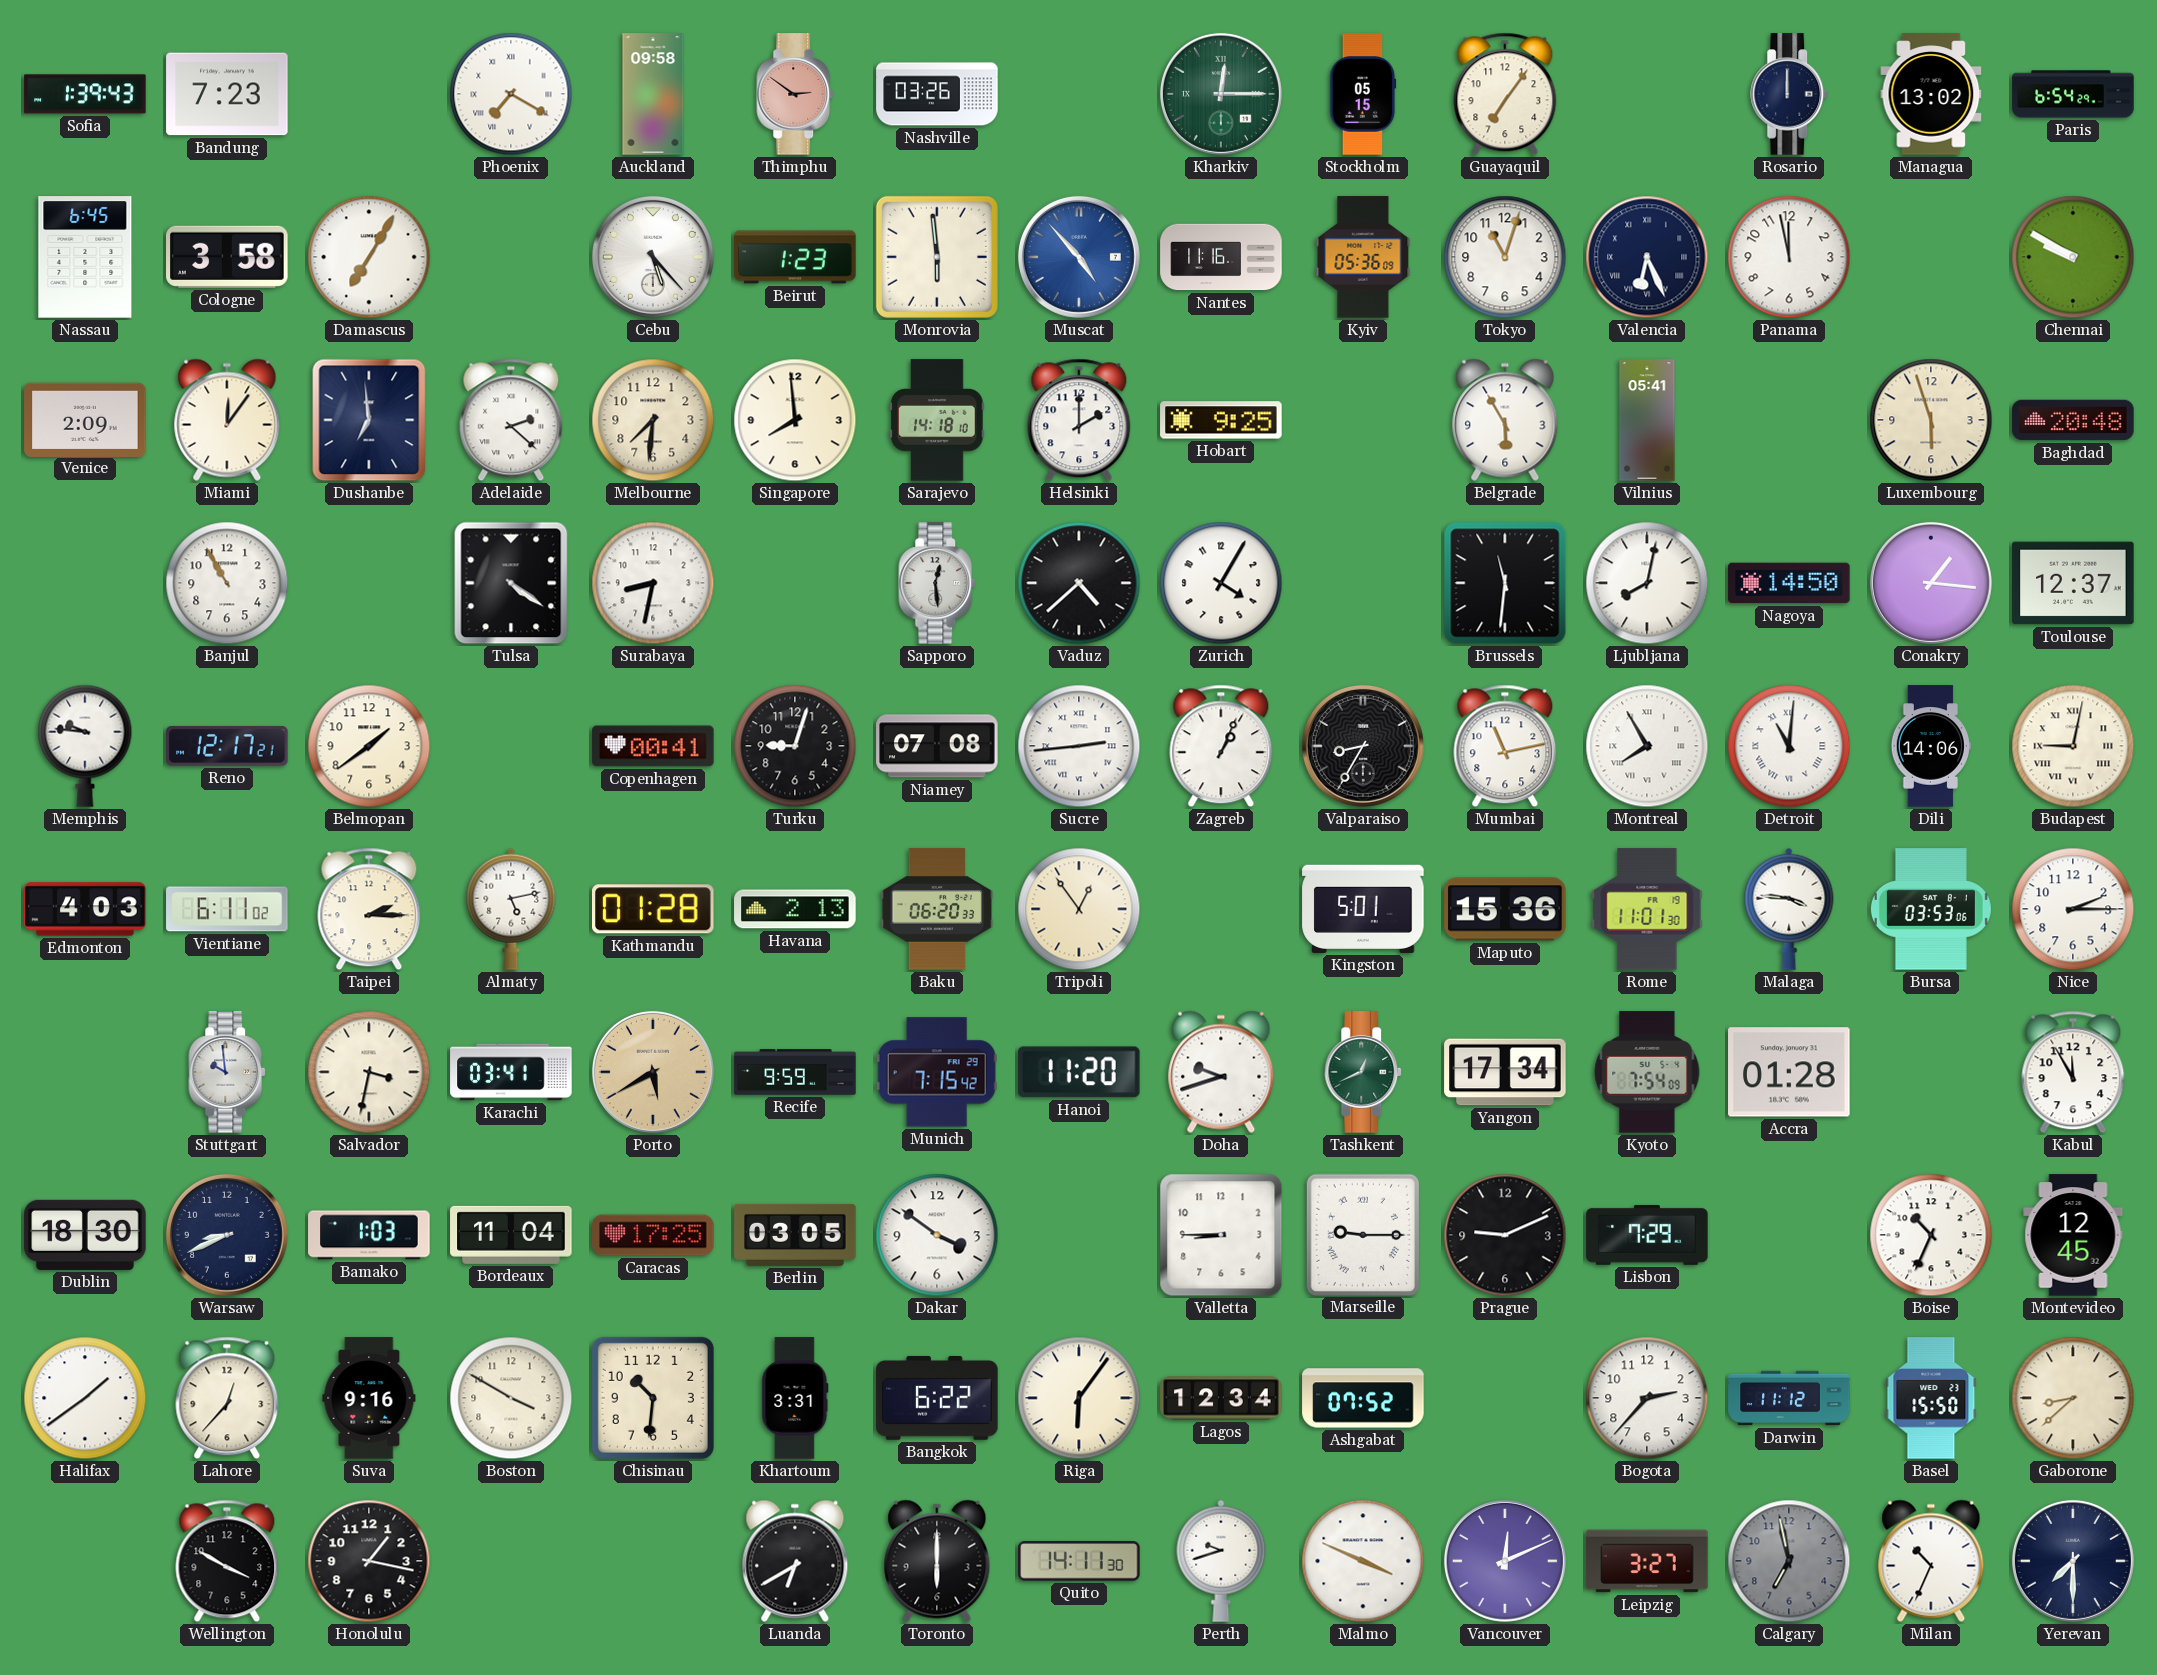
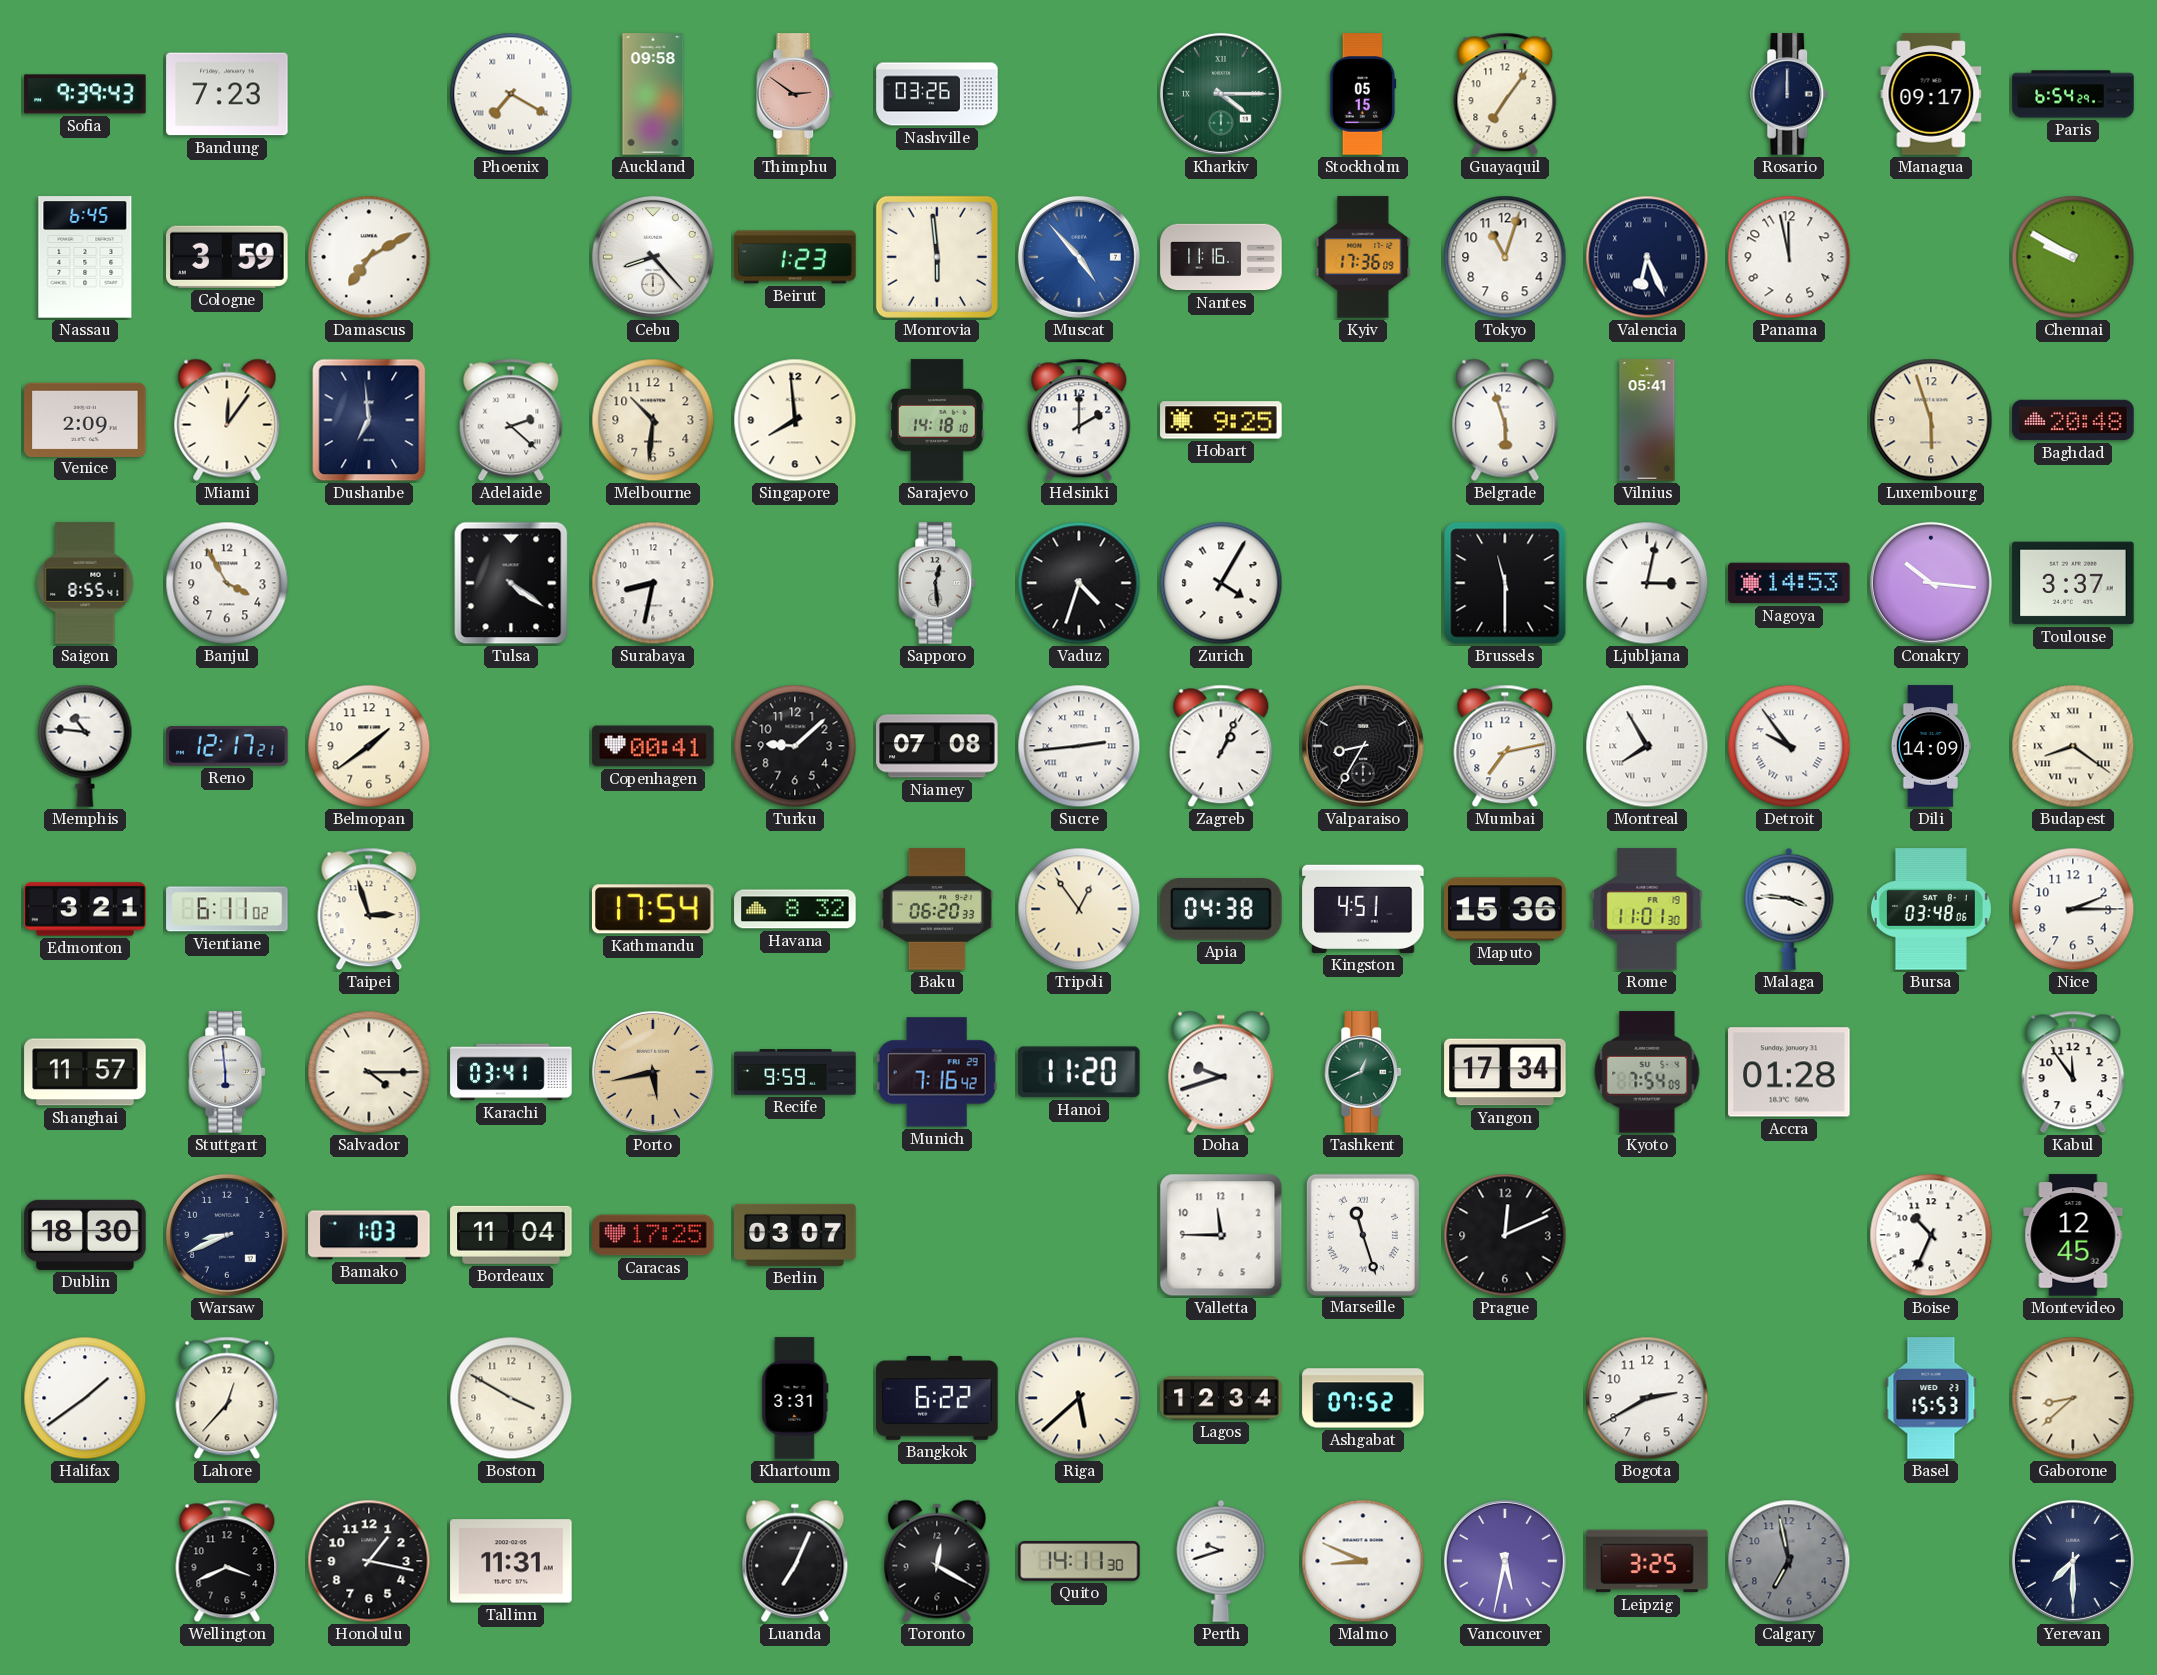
Sofia: 1:39 -> 9:39 (85, 94)
Kharkiv: 12:15 -> 4:15 (1221, 94)
Managua: 13:02 -> 09:17 (1931, 94)
Cologne: 3:58 -> 3:59 (227, 257)
Damascus: 7:05 -> 7:10 (369, 257)
Cebu: 5:23 -> 8:23 (653, 257)
Kyiv: 05:36 -> 17:36 (1363, 257)
Melbourne: 7:31 -> 10:31 (653, 420)
Belgrade: 5:55 -> 5:57 (1505, 420)
Saigon: none -> 8:55 (85, 583)
Banjul: 10:55 -> 3:55 (227, 583)
Vaduz: 4:38 -> 4:33 (1079, 583)
Brussels: 11:31 -> 11:30 (1505, 583)
Ljubljana: 8:02 -> 3:02 (1647, 583)
Nagoya: 14:50 -> 14:53 (1789, 583)
Conakry: 1:16 -> 10:16 (1931, 583)
Toulouse: 12:37 -> 3:37 (2073, 583)
Memphis: 9:46 -> 10:46 (85, 746)
Turku: 9:03 -> 9:08 (795, 746)
Mumbai: 11:13 -> 7:13 (1505, 746)
Detroit: 11:01 -> 9:54 (1789, 746)
Dili: 14:06 -> 14:09 (1931, 746)
Budapest: 9:02 -> 8:21 (2073, 746)
Edmonton: 4:03 -> 3:21 (85, 909)
Taipei: 2:15 -> 2:57 (369, 909)
Almaty: 5:13 -> none (511, 909)
Kathmandu: 01:28 -> 17:54 (654, 909)
Havana: 2:13 -> 8:32 (795, 909)
Apia: none -> 04:38 (1221, 909)
Kingston: 5:01 -> 4:51 (1363, 909)
Bursa: 03:53 -> 03:48 (1931, 909)
Shanghai: none -> 11:57 (85, 1072)
Stuttgart: 9:59 -> 5:59 (228, 1072)
Salvador: 3:32 -> 4:15 (369, 1072)
Porto: 5:40 -> 5:43 (653, 1072)
Munich: 7:15 -> 7:16 (937, 1072)
Kabul: 11:55 -> 11:54 (2073, 1072)
Berlin: 03:05 -> 03:07 (795, 1235)
Dakar: 3:51 -> none (937, 1235)
Valletta: 8:45 -> 11:45 (1221, 1235)
Marseille: 9:15 -> 11:27 (1362, 1234)
Prague: 9:11 -> 12:11 (1505, 1235)
Lisbon: 7:29 -> none (1647, 1235)
Suva: 9:16 -> none (369, 1398)
Chisinau: 10:31 -> none (653, 1398)
Riga: 6:06 -> 5:38 (1079, 1398)
Bogota: 2:37 -> 2:40 (1647, 1398)
Darwin: 11:12 -> none (1789, 1398)
Basel: 15:50 -> 15:53 (1931, 1398)
Wellington: 3:50 -> 3:41 (227, 1561)
Tallinn: none -> 11:31 (511, 1561)
Luanda: 6:40 -> 7:04 (795, 1561)
Toronto: 6:00 -> 12:20 (937, 1561)
Malmo: 3:49 -> 8:49 (1363, 1561)
Vancouver: 12:11 -> 5:32 (1505, 1561)
Leipzig: 3:27 -> 3:25 (1647, 1561)
Milan: 10:34 -> none (1931, 1561)
